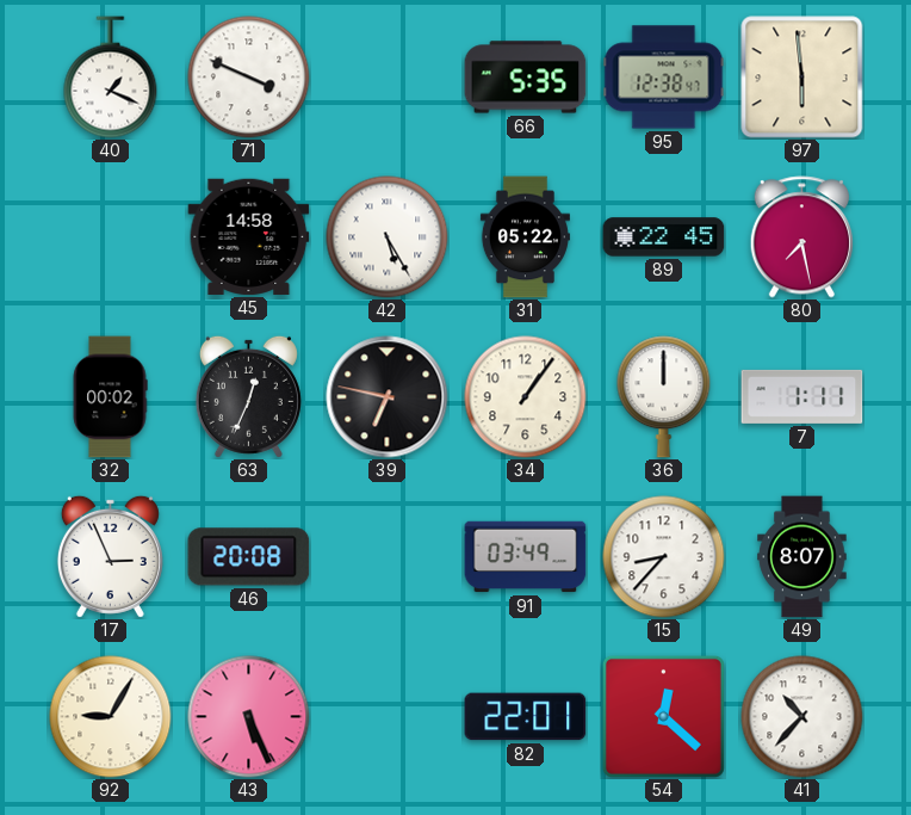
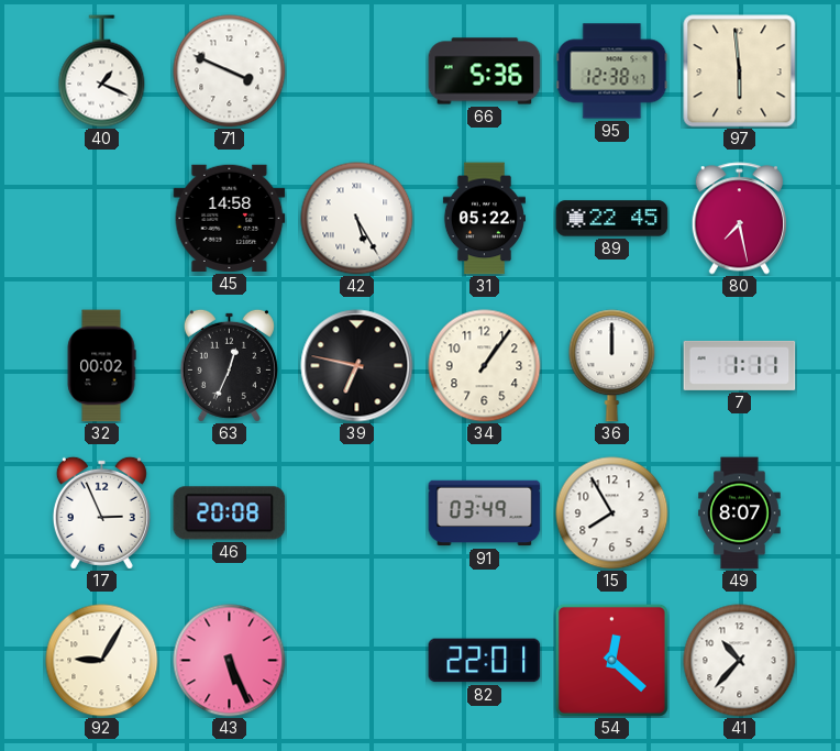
66: 5:35 -> 5:36 (485, 71)
15: 8:37 -> 7:55 (612, 513)
